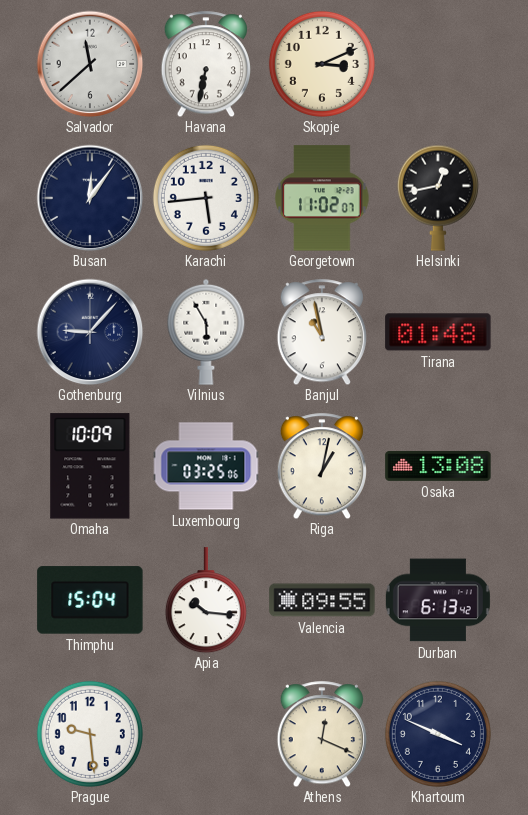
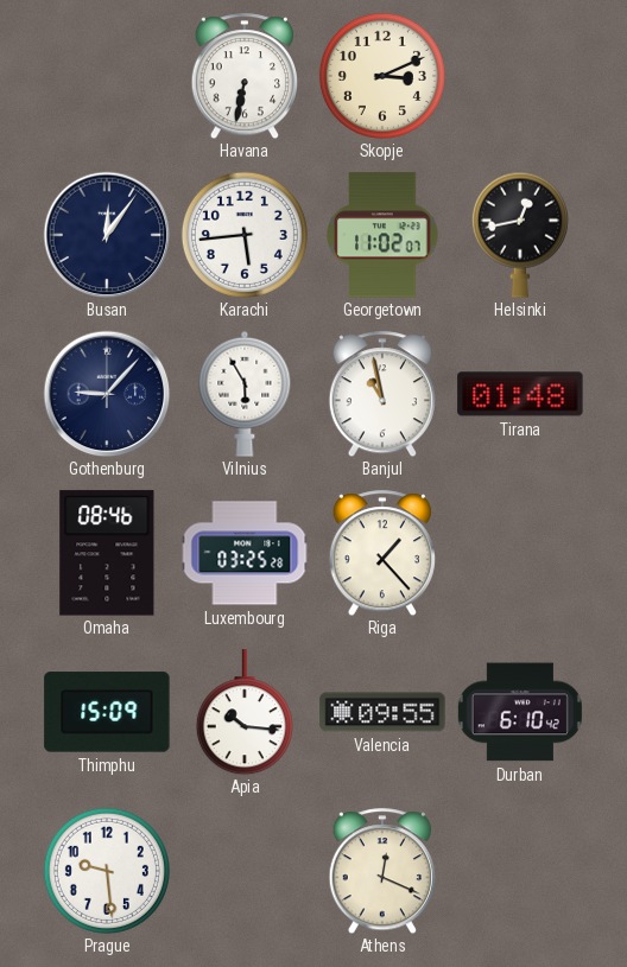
Salvador: 11:38 -> none (90, 64)
Omaha: 10:09 -> 08:46 (107, 553)
Luxembourg: 03:25:06 -> 03:25:28 (245, 553)
Riga: 1:02 -> 1:23 (381, 553)
Osaka: 13:08 -> none (438, 466)
Thimphu: 15:04 -> 15:09 (107, 712)
Durban: 6:13 -> 6:10 (520, 712)
Khartoum: 3:49 -> none (438, 734)
